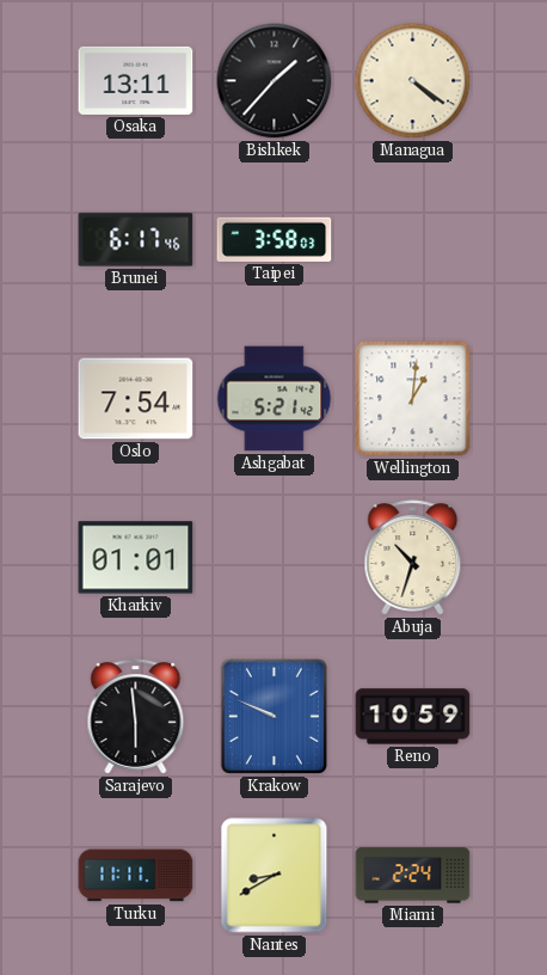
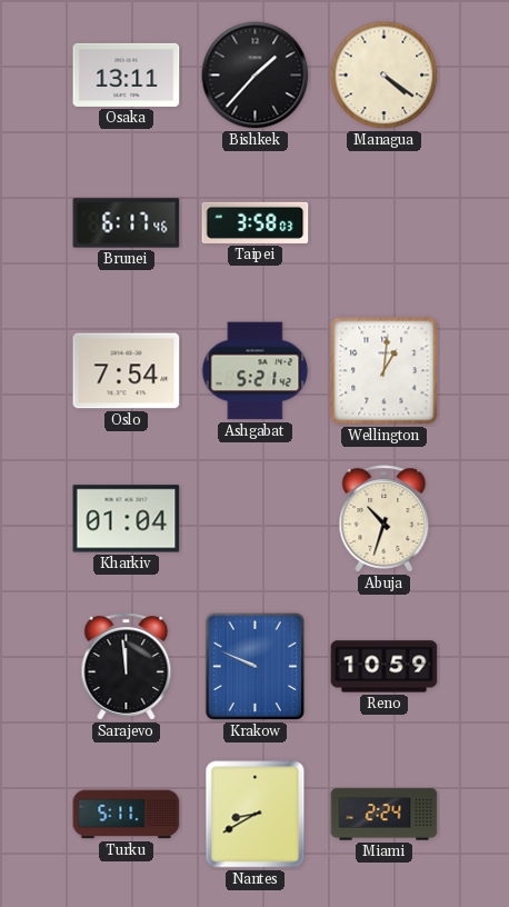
Kharkiv: 01:01 -> 01:04 (127, 519)
Sarajevo: 5:59 -> 11:59 (127, 667)
Turku: 11:11 -> 5:11 (127, 815)
